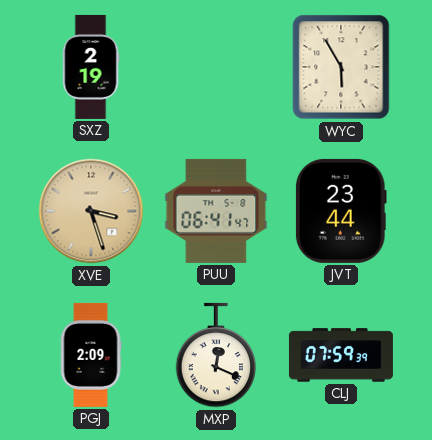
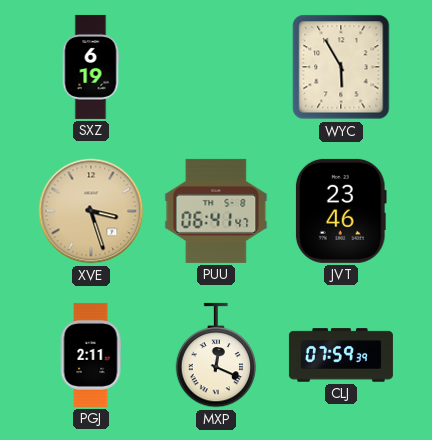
SXZ: 2:19 -> 6:19 (91, 67)
JVT: 23:44 -> 23:46 (341, 211)
PGJ: 2:09 -> 2:11 (91, 355)
